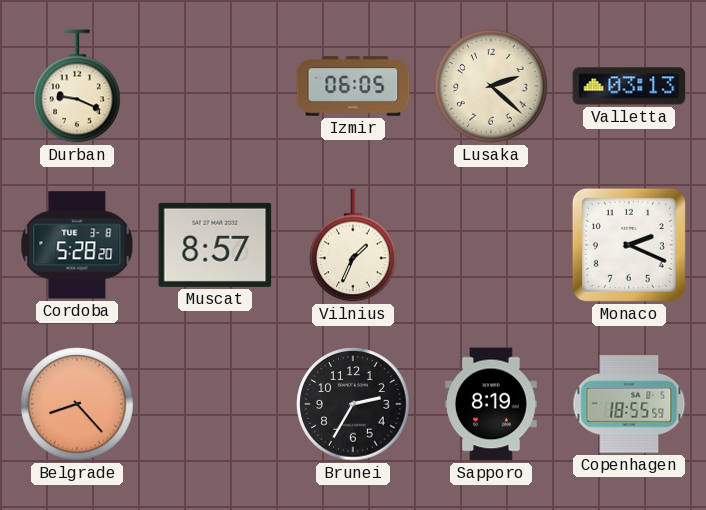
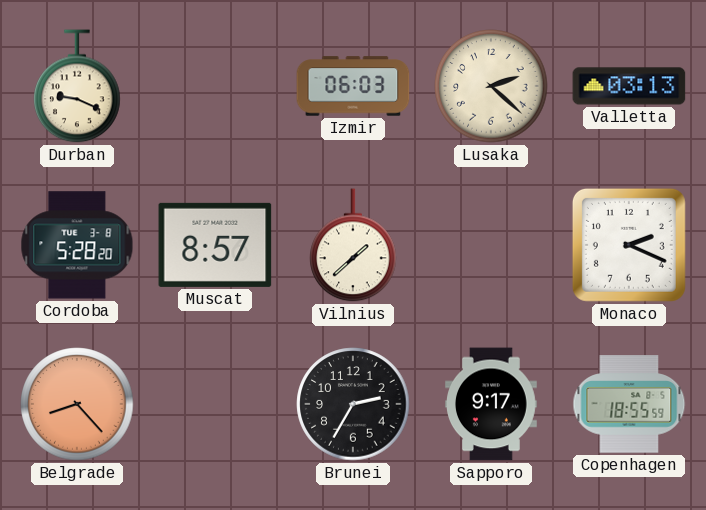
Izmir: 06:05 -> 06:03 (353, 86)
Vilnius: 1:34 -> 1:38 (353, 245)
Sapporo: 8:19 -> 9:17 (492, 404)
